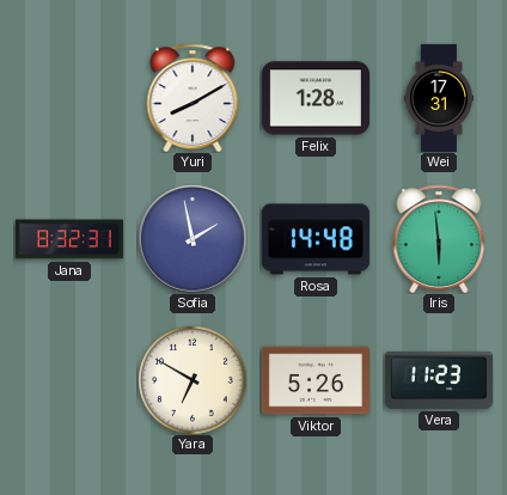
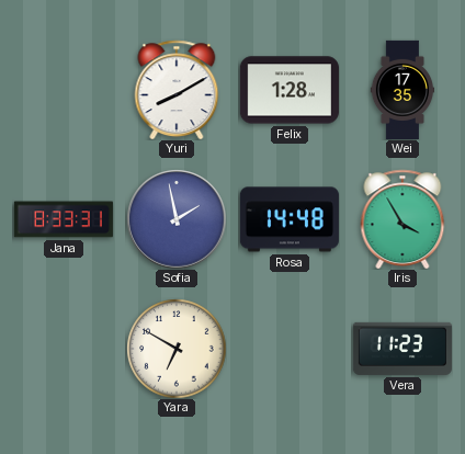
Wei: 17:31 -> 17:35 (401, 89)
Jana: 8:32 -> 8:33 (64, 219)
Iris: 5:59 -> 3:55 (402, 219)
Viktor: 5:26 -> none (316, 380)
